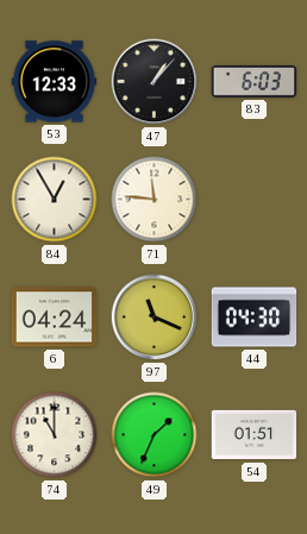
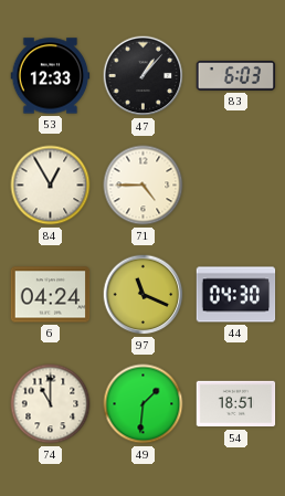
71: 11:46 -> 4:45 (144, 186)
49: 1:34 -> 1:31 (144, 404)
54: 01:51 -> 18:51 (236, 404)
